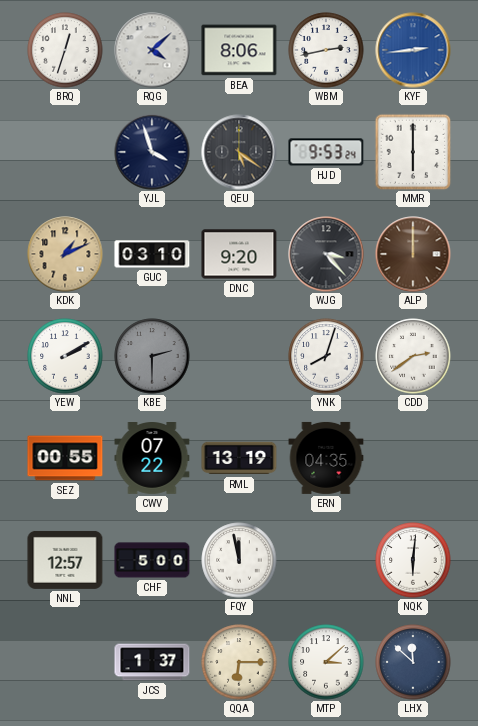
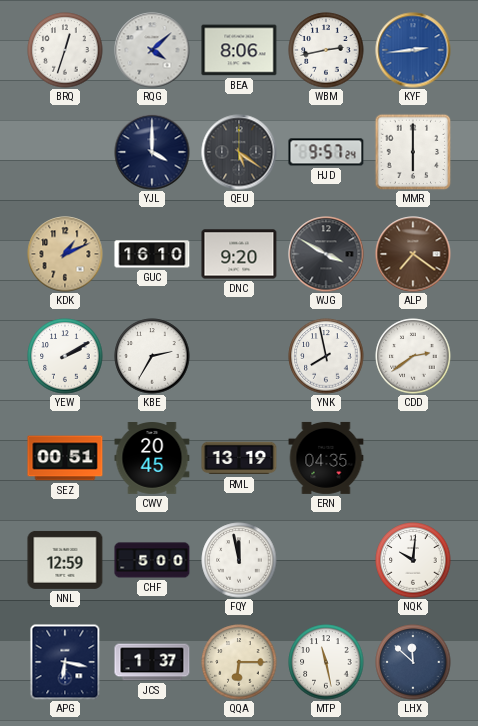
YJL: 3:57 -> 4:00 (152, 152)
HJD: 9:53 -> 9:57 (326, 152)
GUC: 03:10 -> 16:10 (152, 254)
WJG: 3:23 -> 3:50 (326, 254)
ALP: 12:00 -> 7:21 (413, 254)
KBE: 2:30 -> 2:35 (152, 356)
KBE dial: grey -> white (152, 356)
YNK: 8:03 -> 7:58 (326, 356)
SEZ: 00:55 -> 00:51 (65, 458)
CWV: 07:22 -> 20:45 (152, 459)
NNL: 12:57 -> 12:59 (65, 560)
NQK: 6:01 -> 10:01 (413, 560)
APG: none -> 6:17 (65, 662)
MTP: 3:08 -> 11:28 (326, 662)
